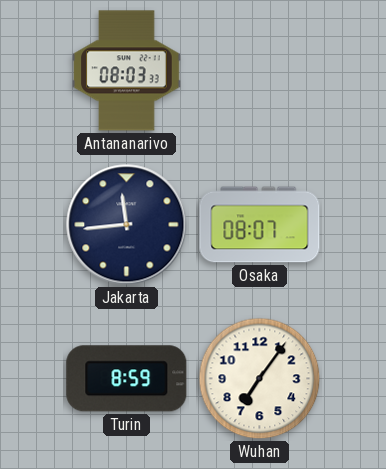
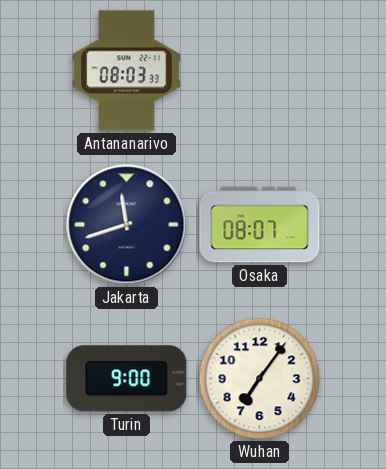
Jakarta: 11:44 -> 11:42 (127, 225)
Turin: 8:59 -> 9:00 (127, 379)
